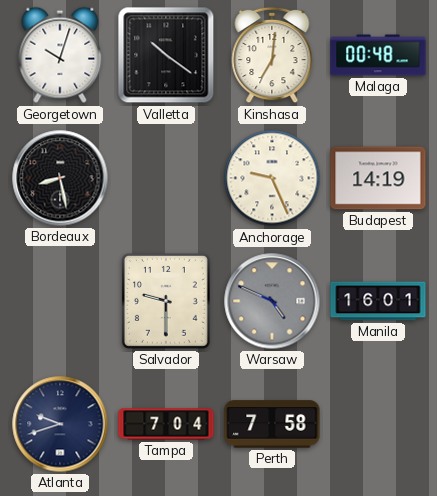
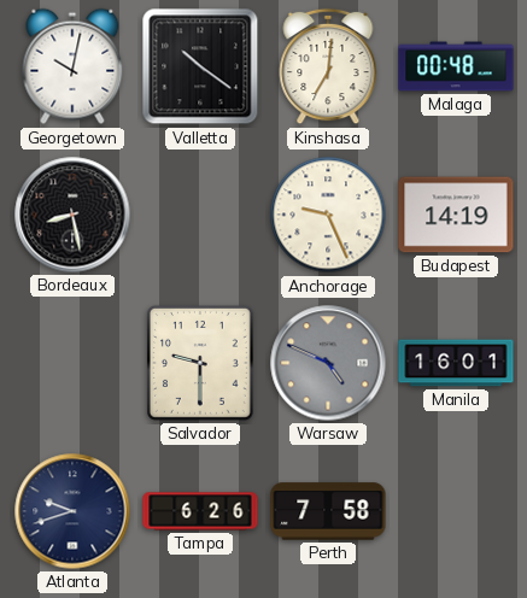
Georgetown: 10:03 -> 10:02 (72, 66)
Tampa: 7:04 -> 6:26 (200, 511)
